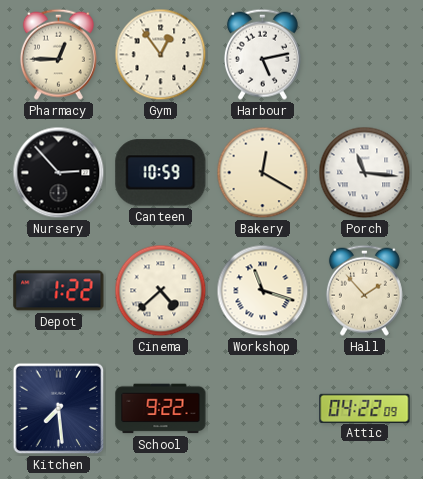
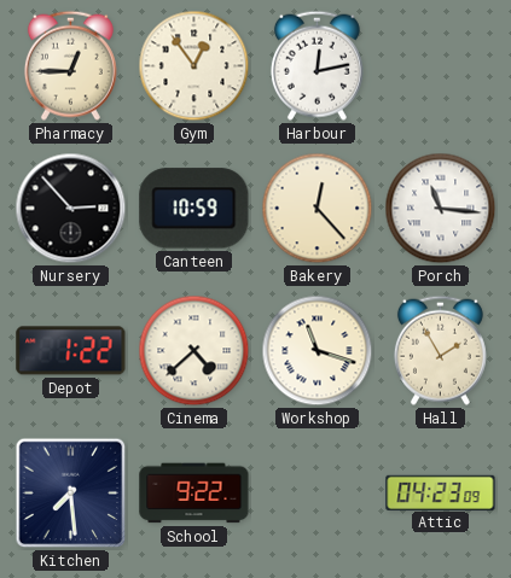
Harbour: 5:13 -> 12:13 (317, 65)
Bakery: 12:20 -> 12:23 (318, 209)
Hall: 1:53 -> 1:55 (440, 350)
Attic: 04:22 -> 04:23 (441, 492)
